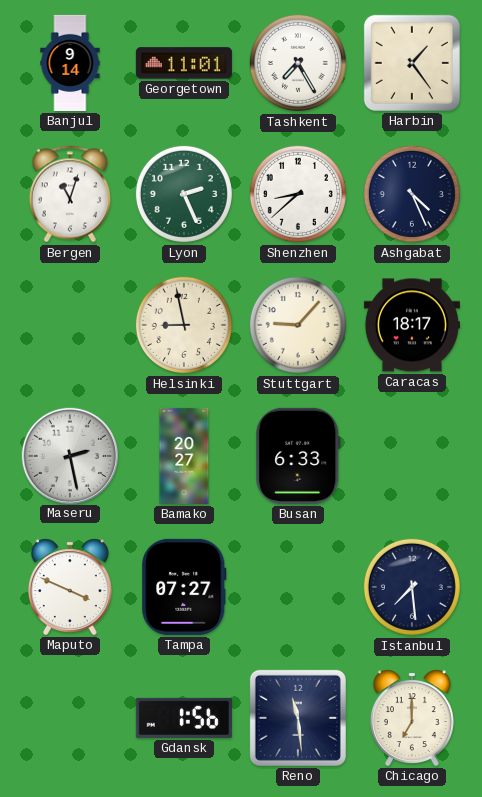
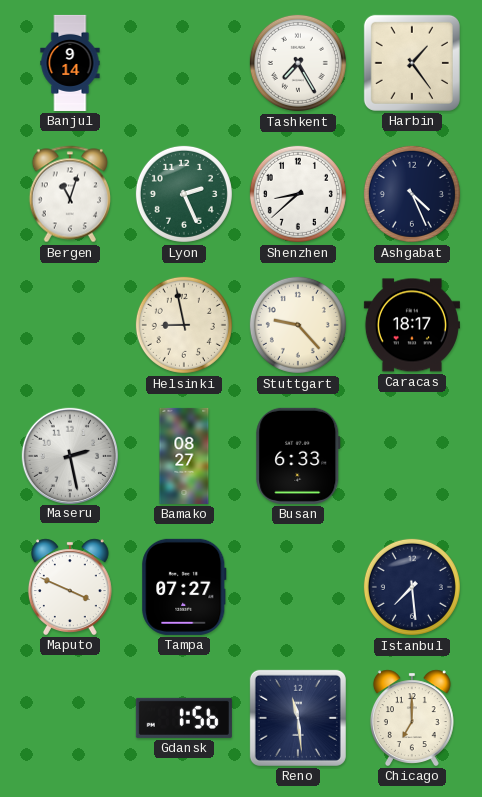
Georgetown: 11:01 -> none (184, 63)
Stuttgart: 9:07 -> 9:23 (298, 325)
Bamako: 20:27 -> 08:27 (184, 456)
